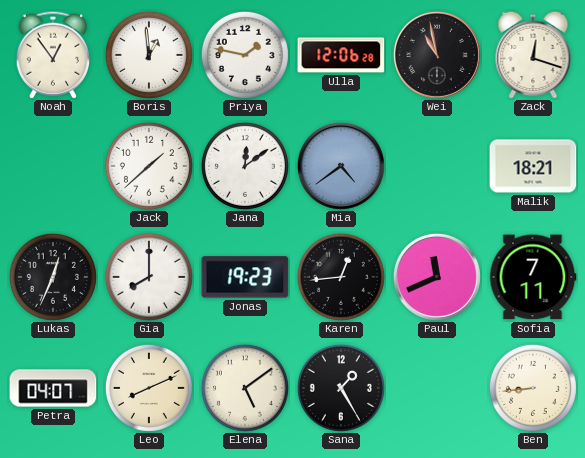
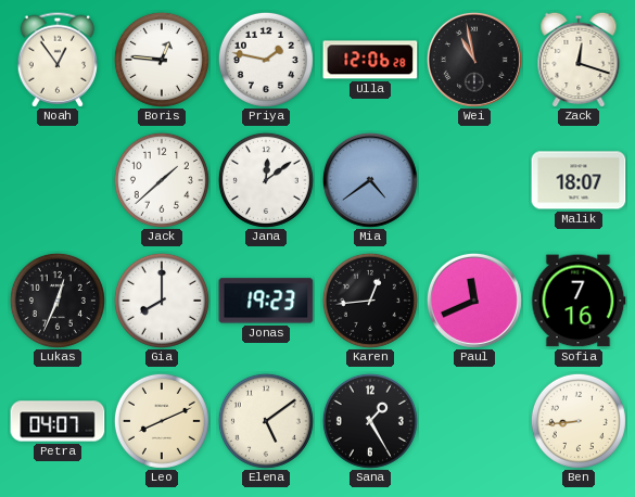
Boris: 12:59 -> 12:46 (162, 60)
Malik: 18:21 -> 18:07 (579, 180)
Sofia: 7:11 -> 7:16 (579, 301)
